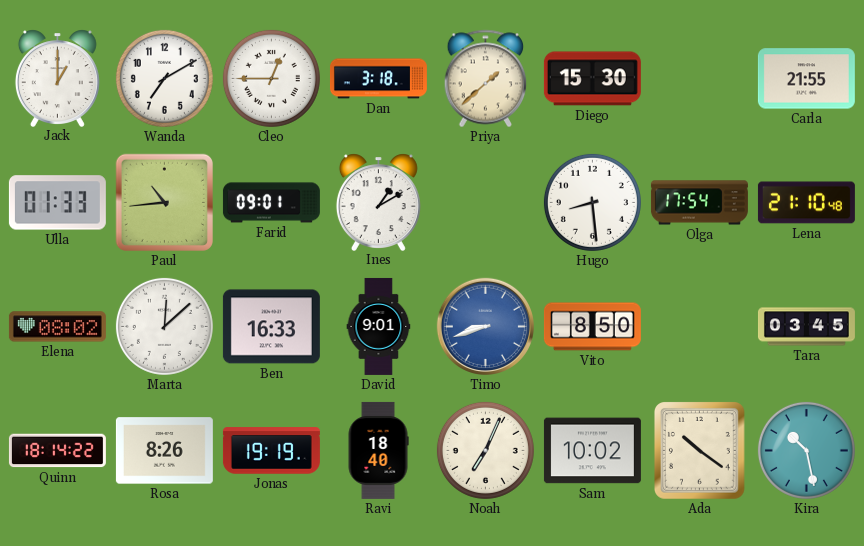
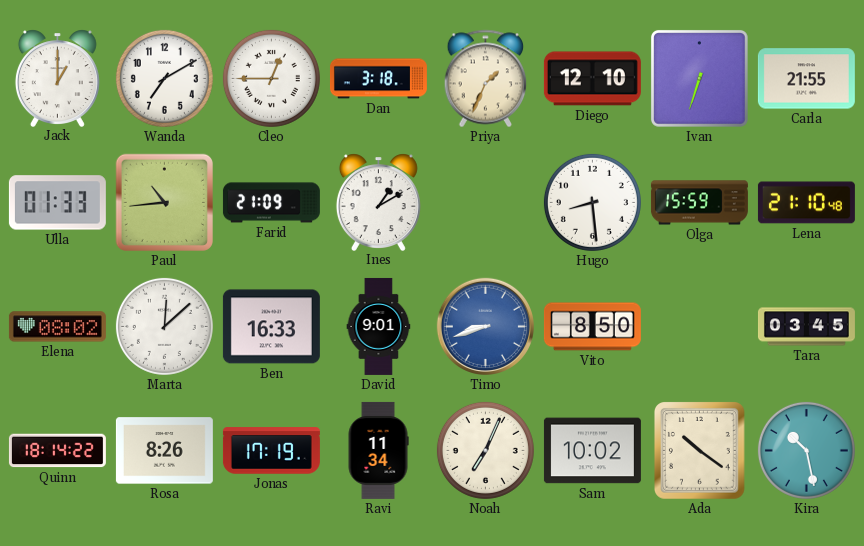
Priya: 1:38 -> 1:34 (486, 79)
Diego: 15:30 -> 12:10 (592, 79)
Ivan: none -> 6:33 (699, 78)
Farid: 09:01 -> 21:09 (271, 203)
Olga: 17:54 -> 15:59 (699, 203)
Jonas: 19:19 -> 17:19 (271, 451)
Ravi: 18:40 -> 11:34 (378, 450)
